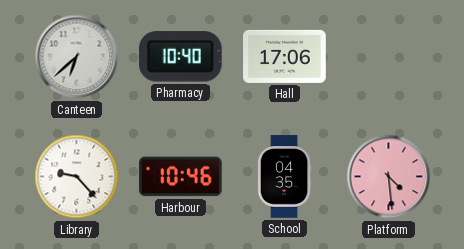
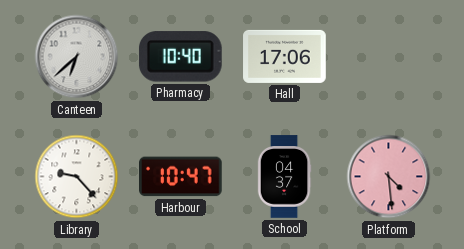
Harbour: 10:46 -> 10:47 (181, 177)
School: 04:35 -> 04:37 (284, 177)
